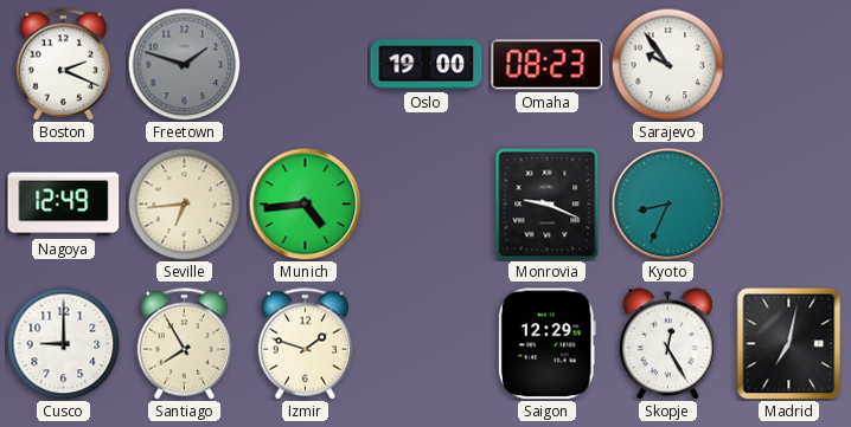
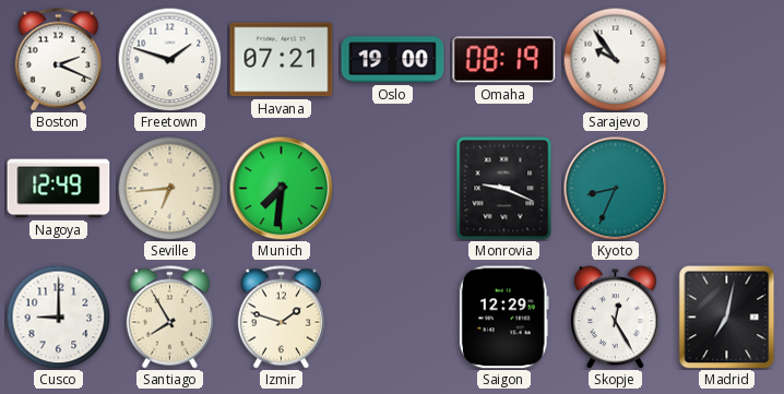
Freetown dial: grey -> white (169, 59)
Havana: none -> 07:21 (282, 60)
Omaha: 08:23 -> 08:19 (504, 60)
Munich: 4:44 -> 7:31 (281, 188)
